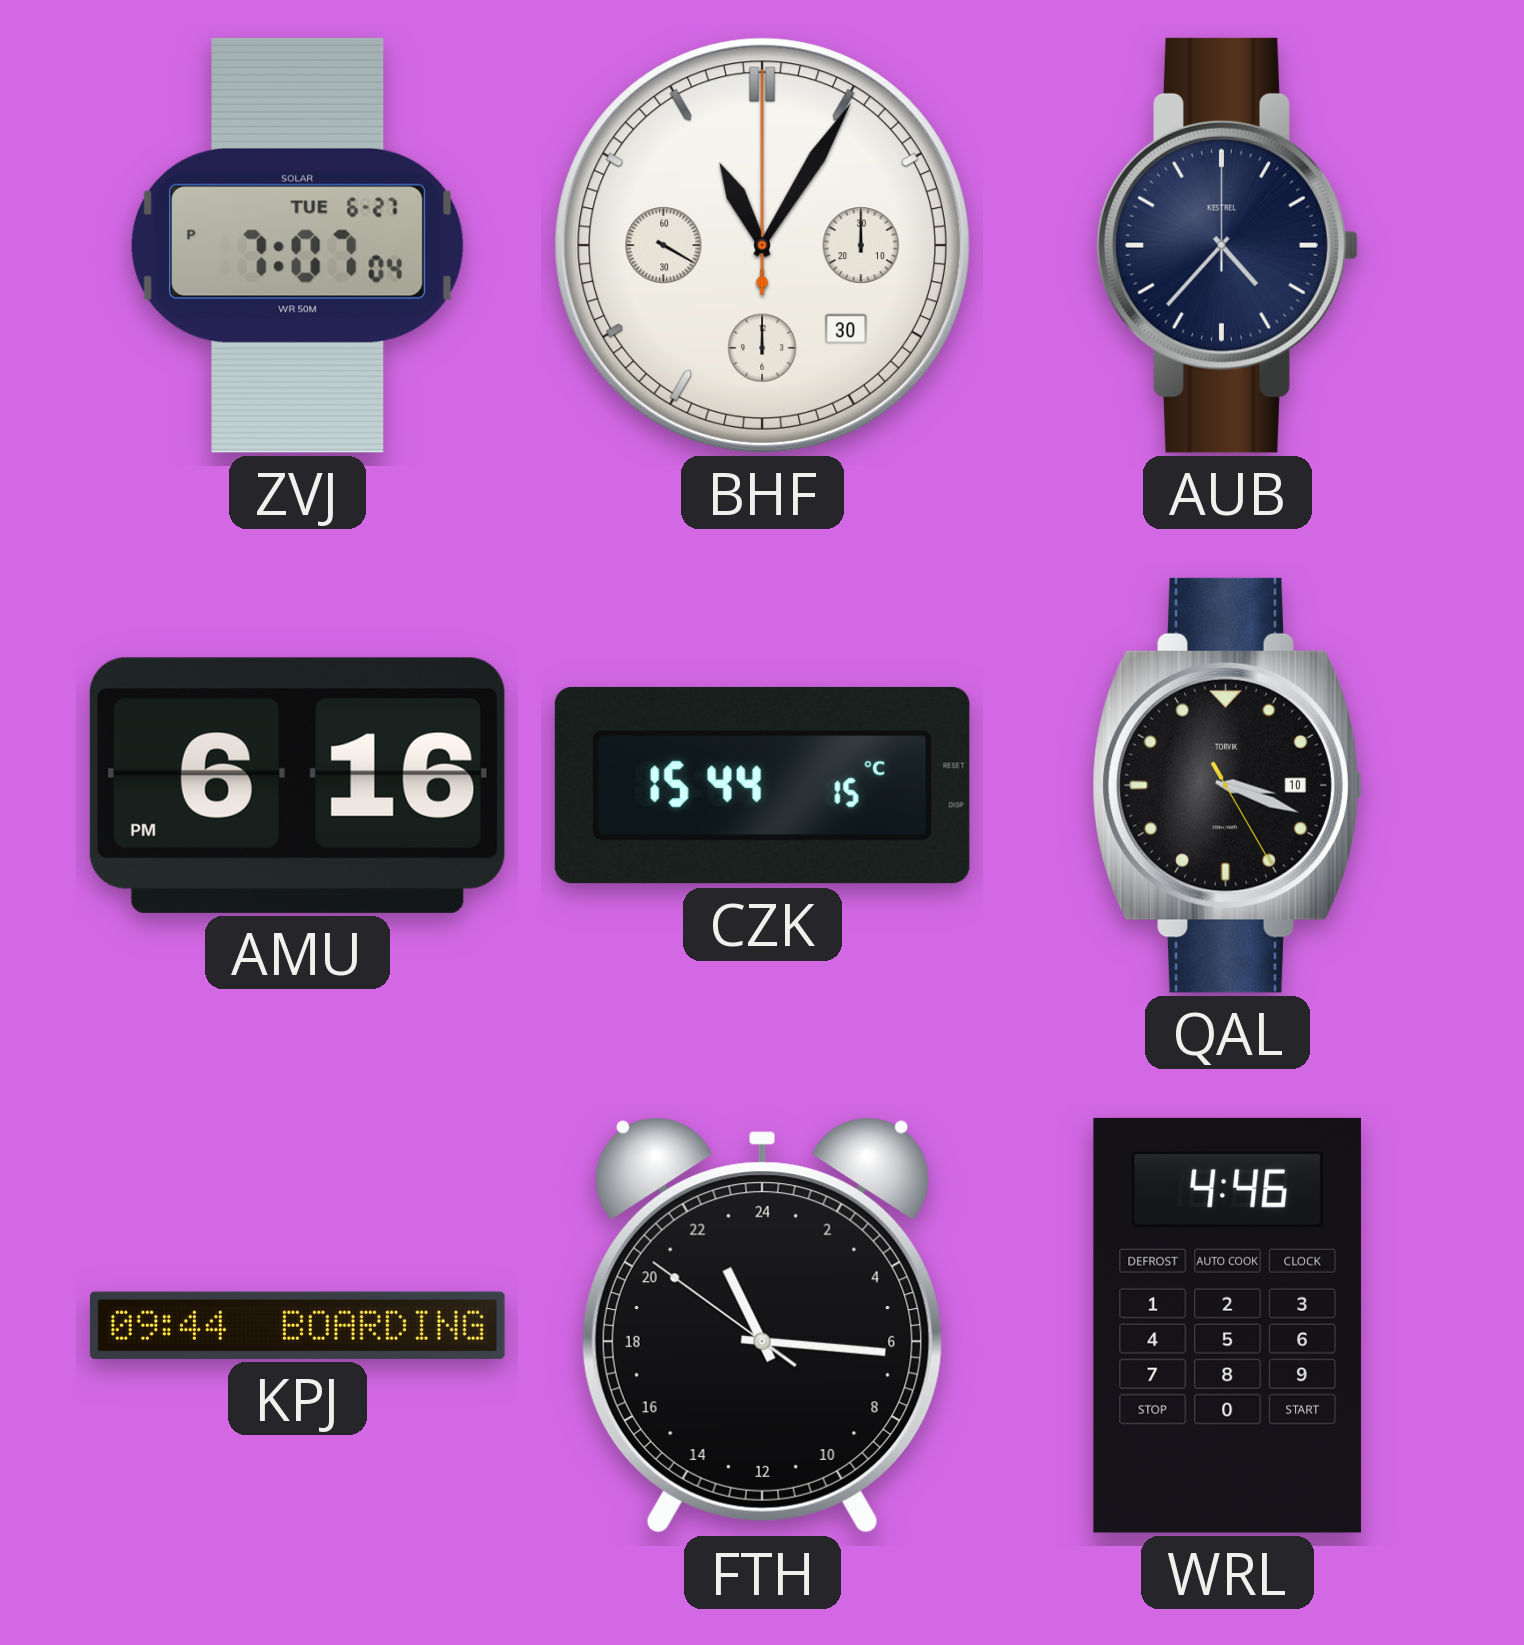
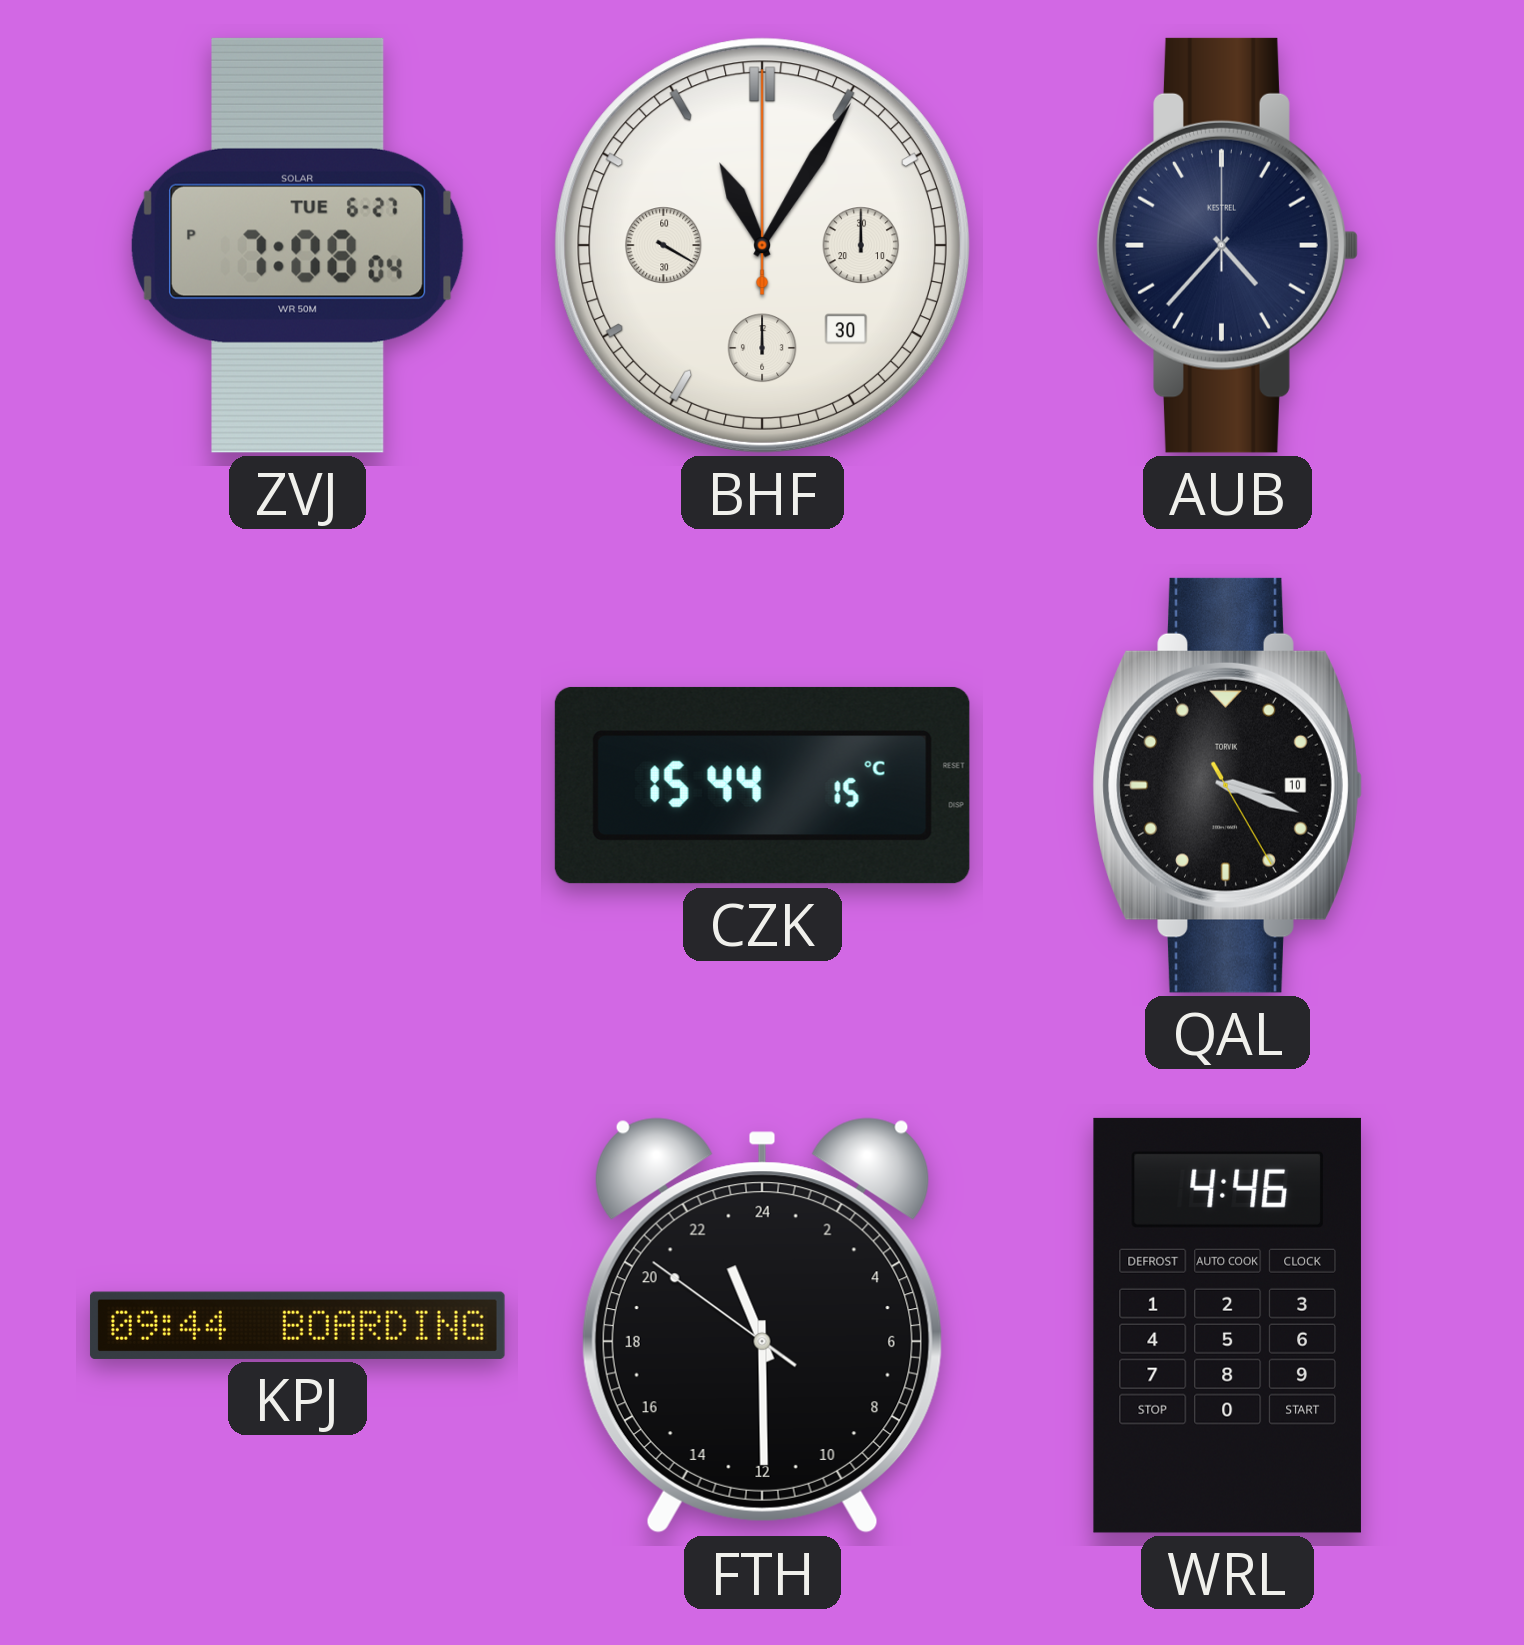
ZVJ: 7:07 -> 7:08 (297, 245)
AMU: 6:16 -> none (297, 785)
FTH: 22:15 -> 22:29 (762, 1325)
